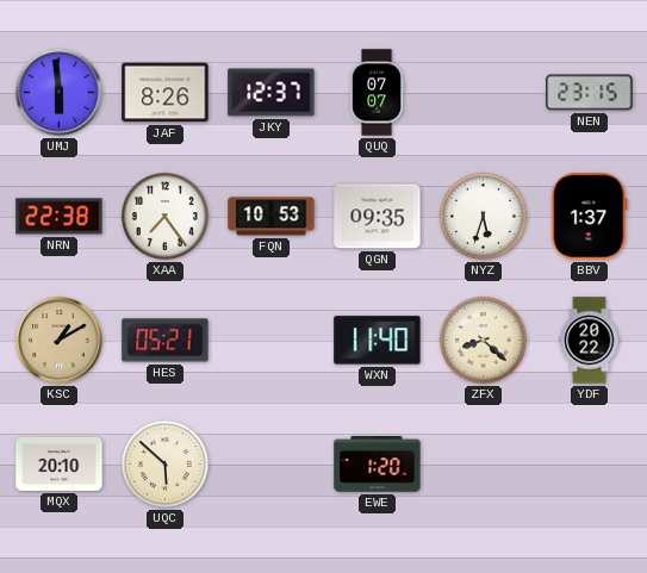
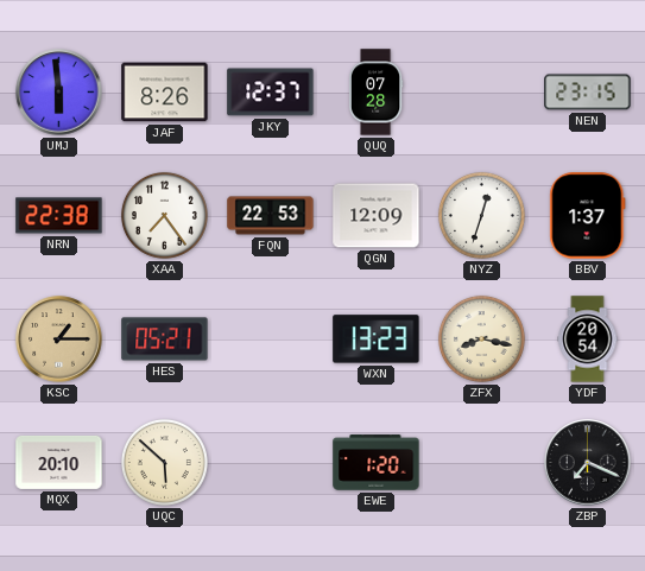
QUQ: 07:07 -> 07:28 (375, 93)
FQN: 10:53 -> 22:53 (271, 216)
QGN: 09:35 -> 12:09 (377, 216)
NYZ: 5:33 -> 12:33 (481, 215)
KSC: 1:10 -> 1:15 (59, 340)
WXN: 11:40 -> 13:23 (377, 340)
ZFX: 8:22 -> 8:17 (481, 338)
YDF: 20:22 -> 20:54 (588, 340)
ZBP: none -> 7:19 (588, 463)
